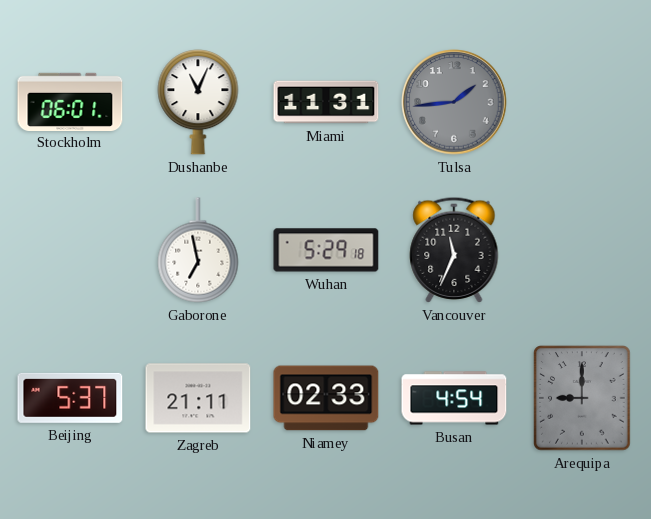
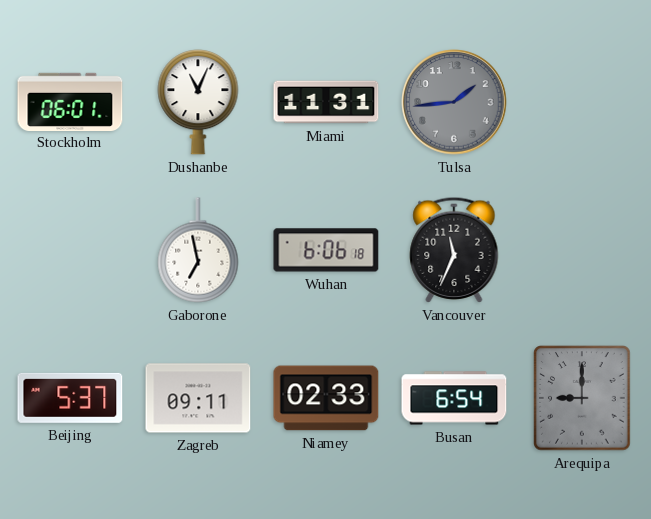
Wuhan: 5:29 -> 6:06 (326, 250)
Zagreb: 21:11 -> 09:11 (198, 398)
Busan: 4:54 -> 6:54 (454, 398)
